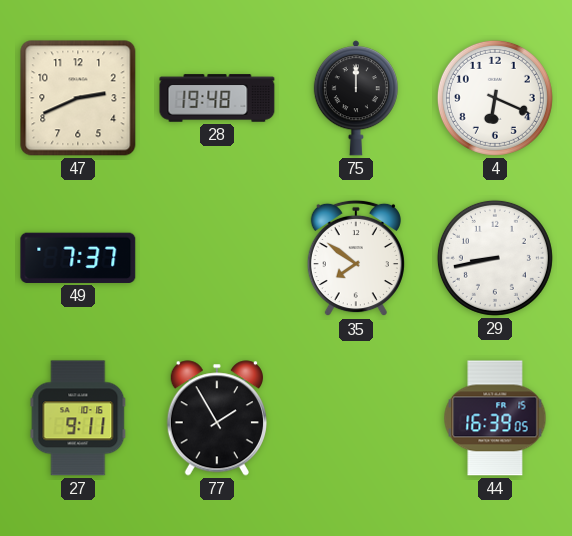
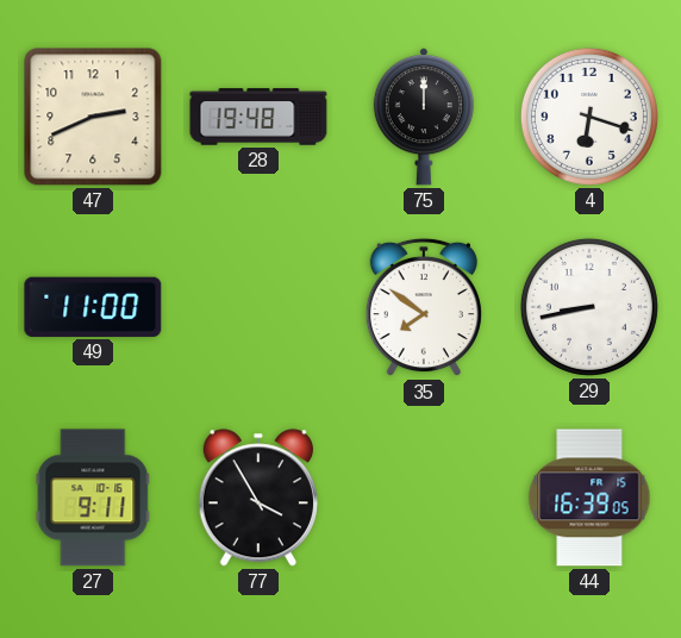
4: 6:19 -> 6:18 (589, 117)
49: 7:37 -> 11:00 (93, 307)
77: 1:55 -> 3:55 (258, 498)
